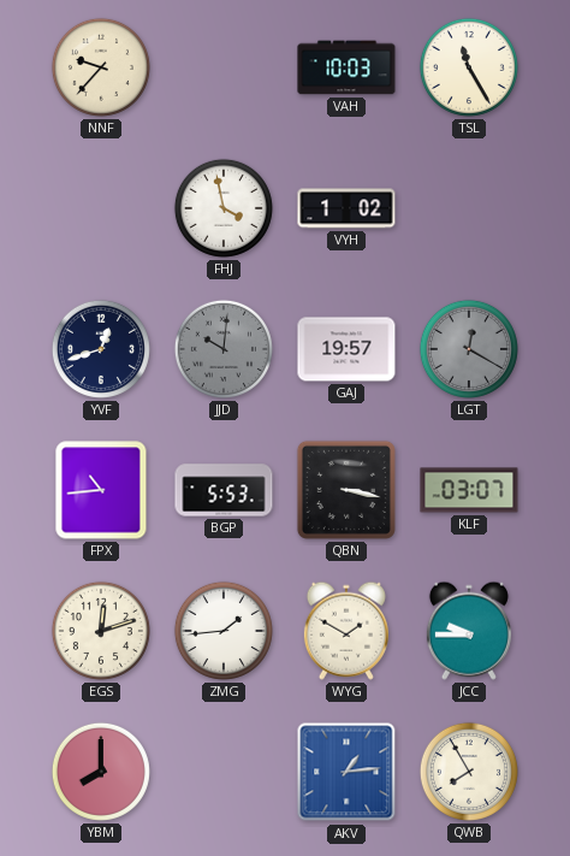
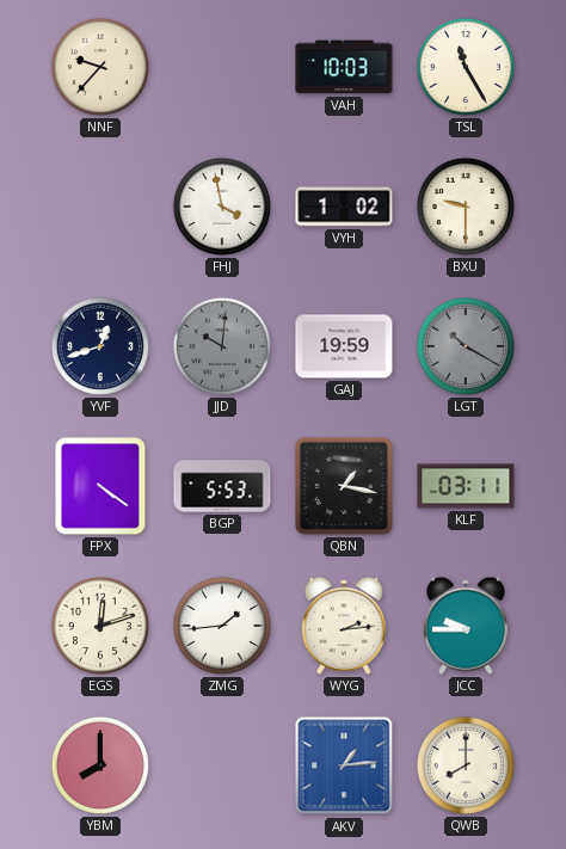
BXU: none -> 9:30 (466, 207)
GAJ: 19:57 -> 19:59 (344, 346)
LGT: 12:20 -> 10:20 (466, 346)
FPX: 10:44 -> 4:21 (100, 486)
QBN: 3:17 -> 1:17 (344, 486)
KLF: 03:07 -> 03:11 (466, 486)
WYG: 1:50 -> 2:14 (344, 626)
QWB: 7:55 -> 8:00 (466, 765)
